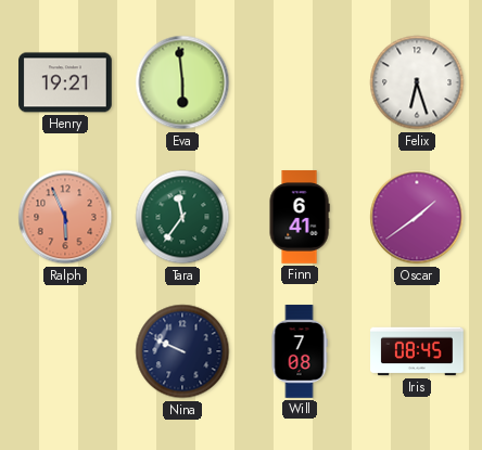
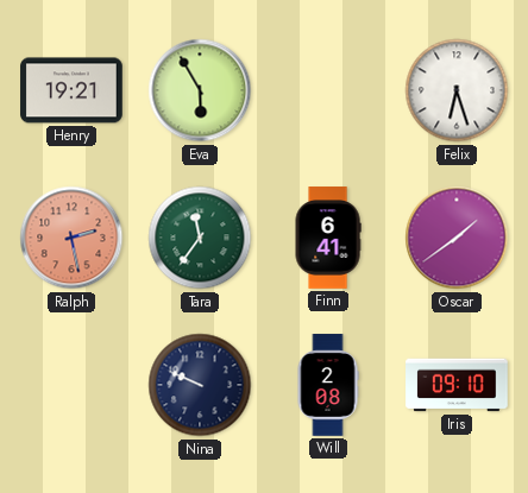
Eva: 5:59 -> 5:55 (200, 90)
Ralph: 5:56 -> 2:28 (71, 238)
Will: 7:08 -> 2:08 (328, 385)
Iris: 08:45 -> 09:10 (457, 385)
